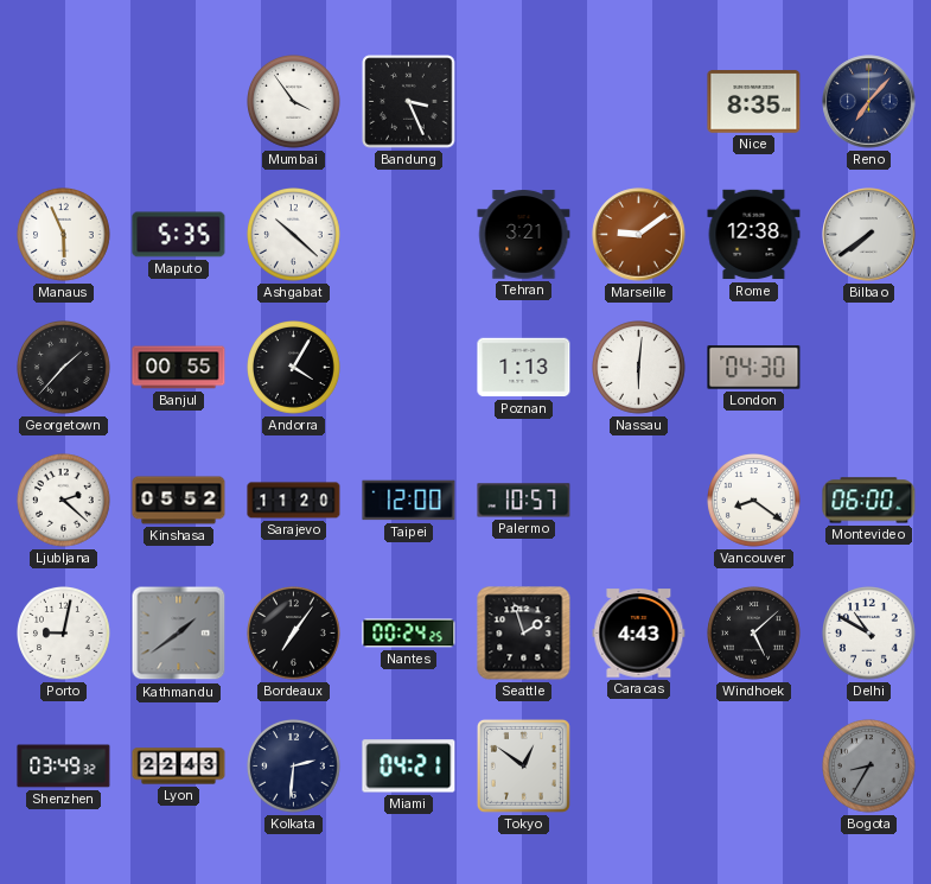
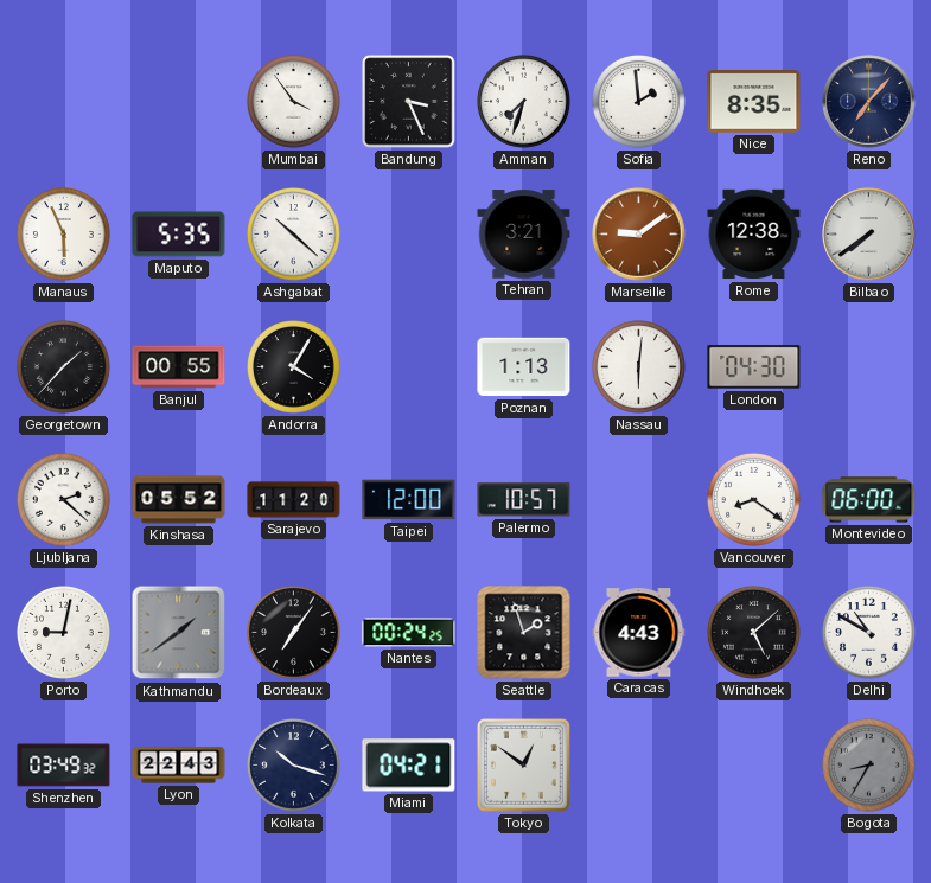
Amman: none -> 7:33 (524, 102)
Sofia: none -> 1:59 (639, 102)
Kolkata: 2:31 -> 10:18 (294, 766)
